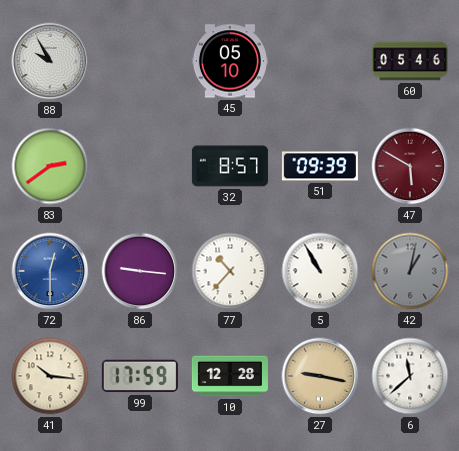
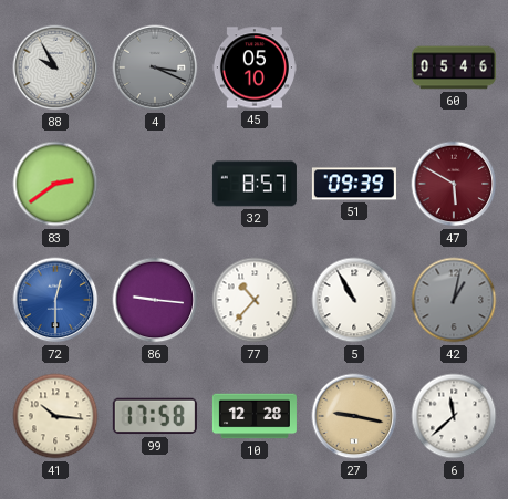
4: none -> 3:19 (155, 67)
99: 17:59 -> 17:58 (155, 416)
